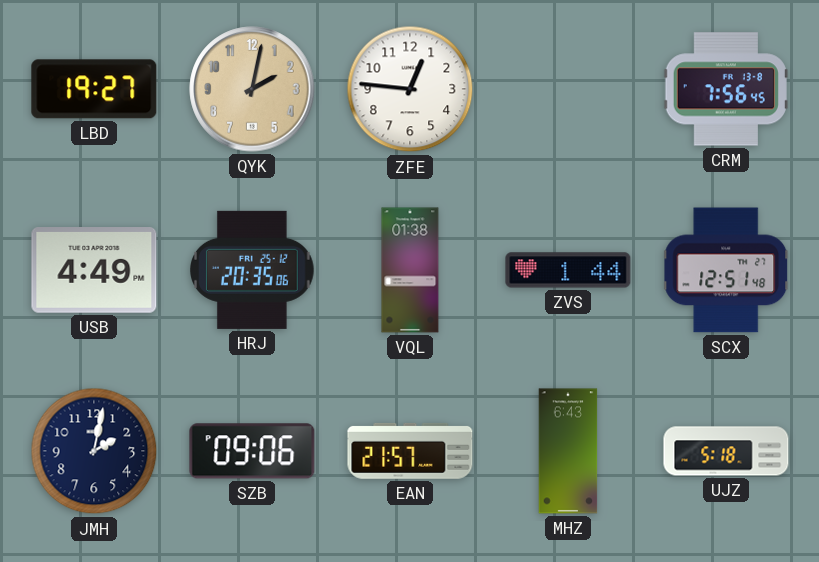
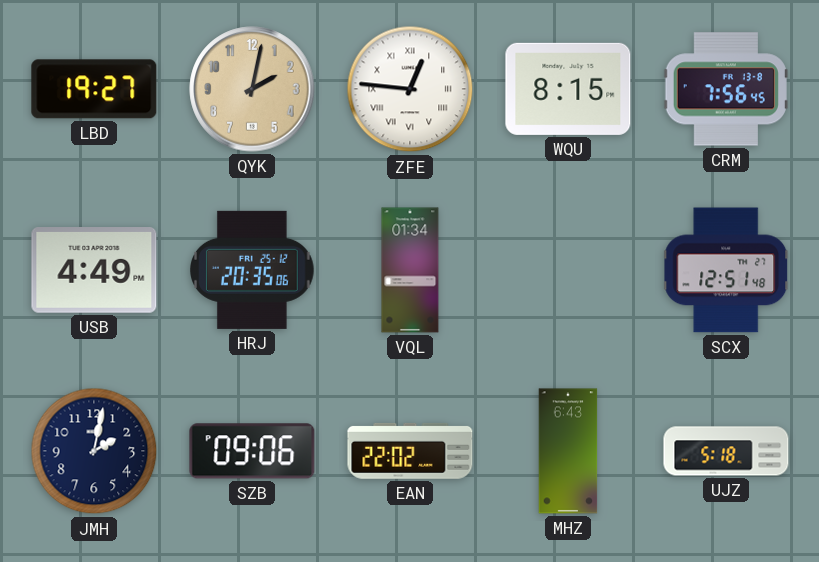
ZFE numerals: Arabic -> Roman (410, 89)
WQU: none -> 8:15 (568, 89)
VQL: 01:38 -> 01:34 (410, 270)
ZVS: 1:44 -> none (568, 270)
EAN: 21:57 -> 22:02 (410, 451)
